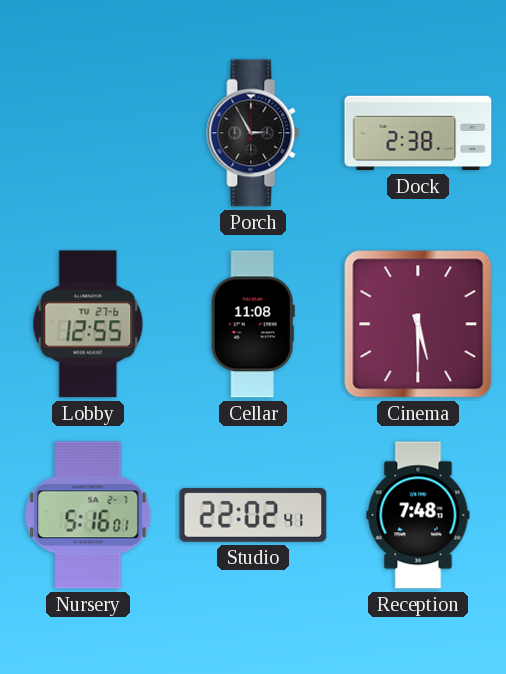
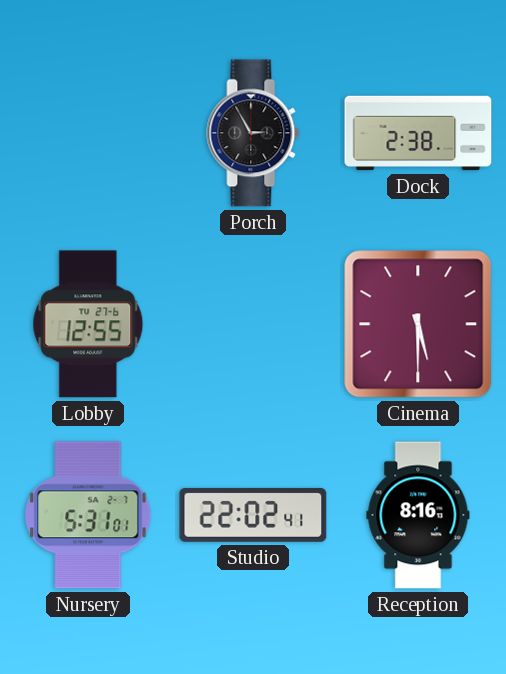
Cellar: 11:08 -> none (253, 324)
Nursery: 5:16 -> 5:31 (88, 515)
Reception: 7:48 -> 8:16 (418, 515)
